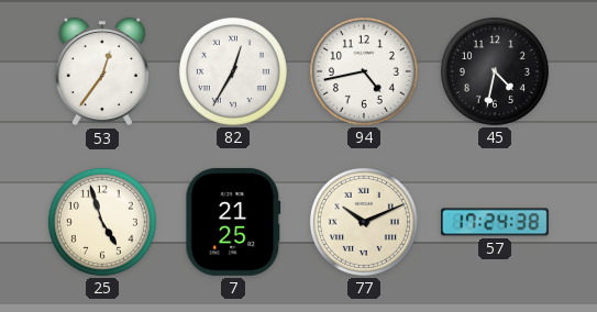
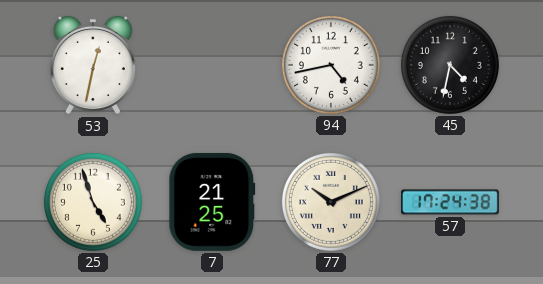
53: 12:36 -> 12:32 (93, 65)
82: 12:35 -> none (233, 71)
